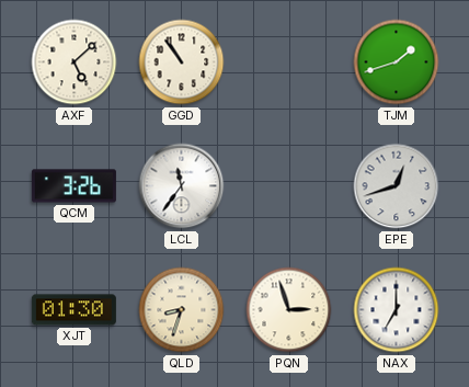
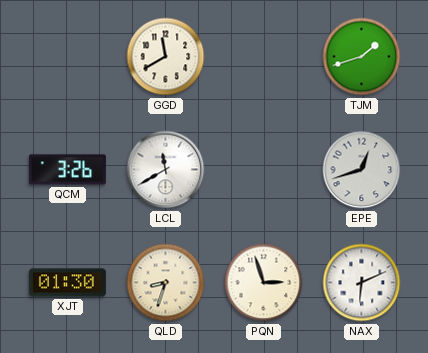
AXF: 5:08 -> none (75, 62)
GGD: 10:54 -> 11:40 (166, 57)
LCL: 11:36 -> 11:40 (166, 170)
NAX: 7:00 -> 6:11 (362, 283)
